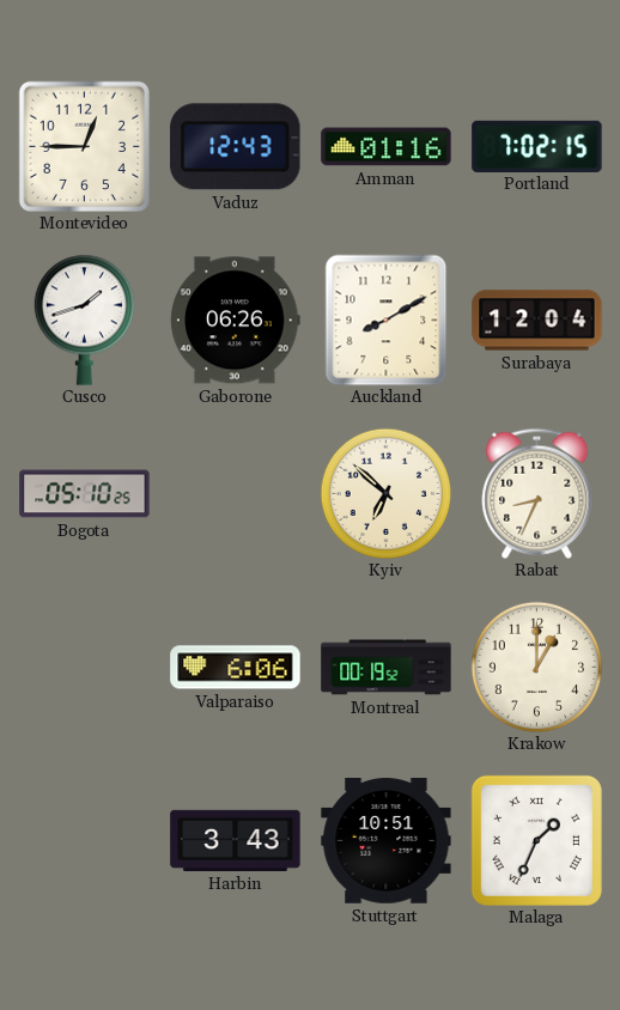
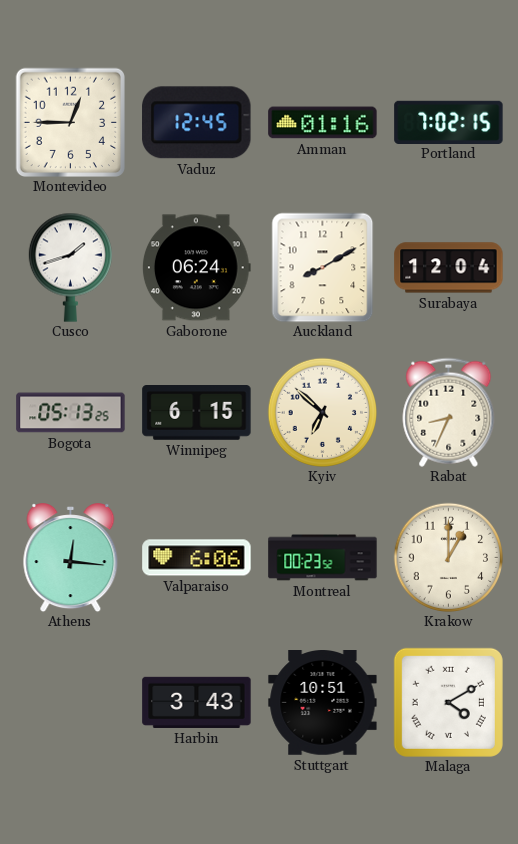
Vaduz: 12:43 -> 12:45 (197, 123)
Gaborone: 06:26 -> 06:24 (196, 268)
Bogota: 05:10 -> 05:13 (71, 413)
Winnipeg: none -> 6:15 (197, 413)
Athens: none -> 12:16 (71, 558)
Montreal: 00:19 -> 00:23 (323, 558)
Malaga: 1:34 -> 4:10 (448, 702)
